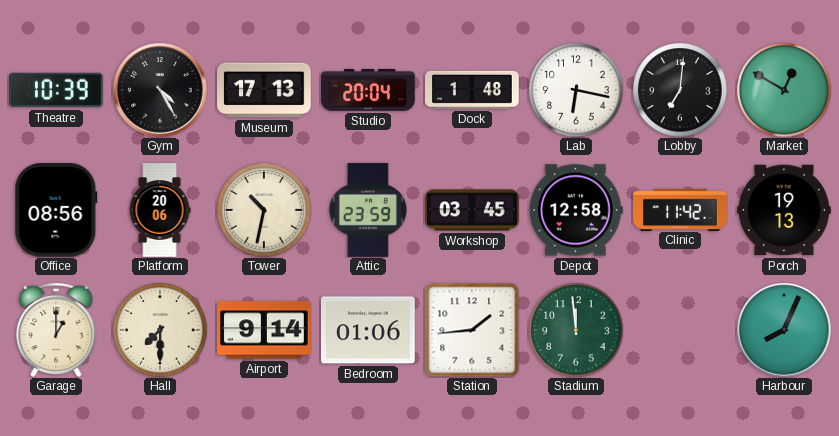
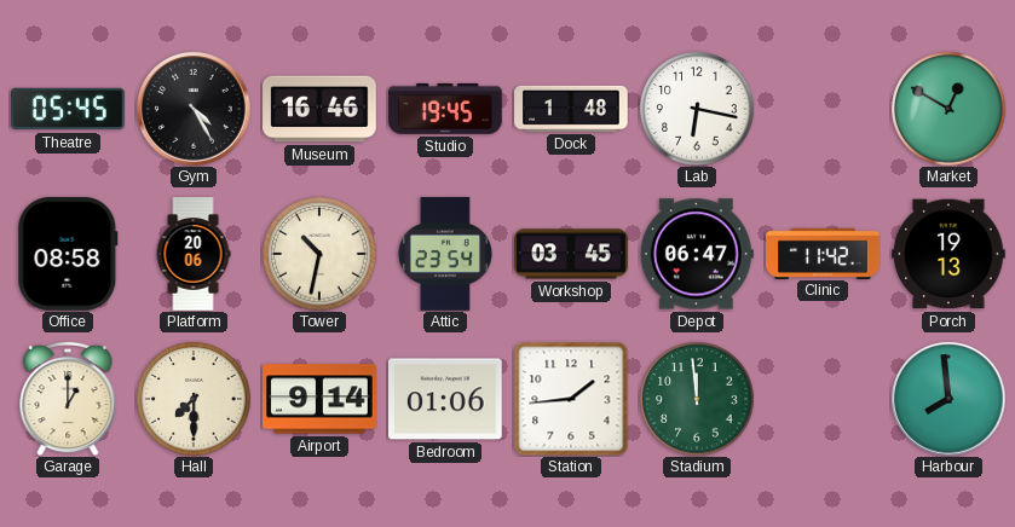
Theatre: 10:39 -> 05:45 (69, 109)
Museum: 17:13 -> 16:46 (319, 109)
Studio: 20:04 -> 19:45 (445, 109)
Lobby: 7:01 -> none (680, 90)
Office: 08:56 -> 08:58 (68, 255)
Attic: 23:59 -> 23:54 (445, 254)
Depot: 12:58 -> 06:47 (697, 254)
Harbour: 8:04 -> 7:59 (948, 399)
